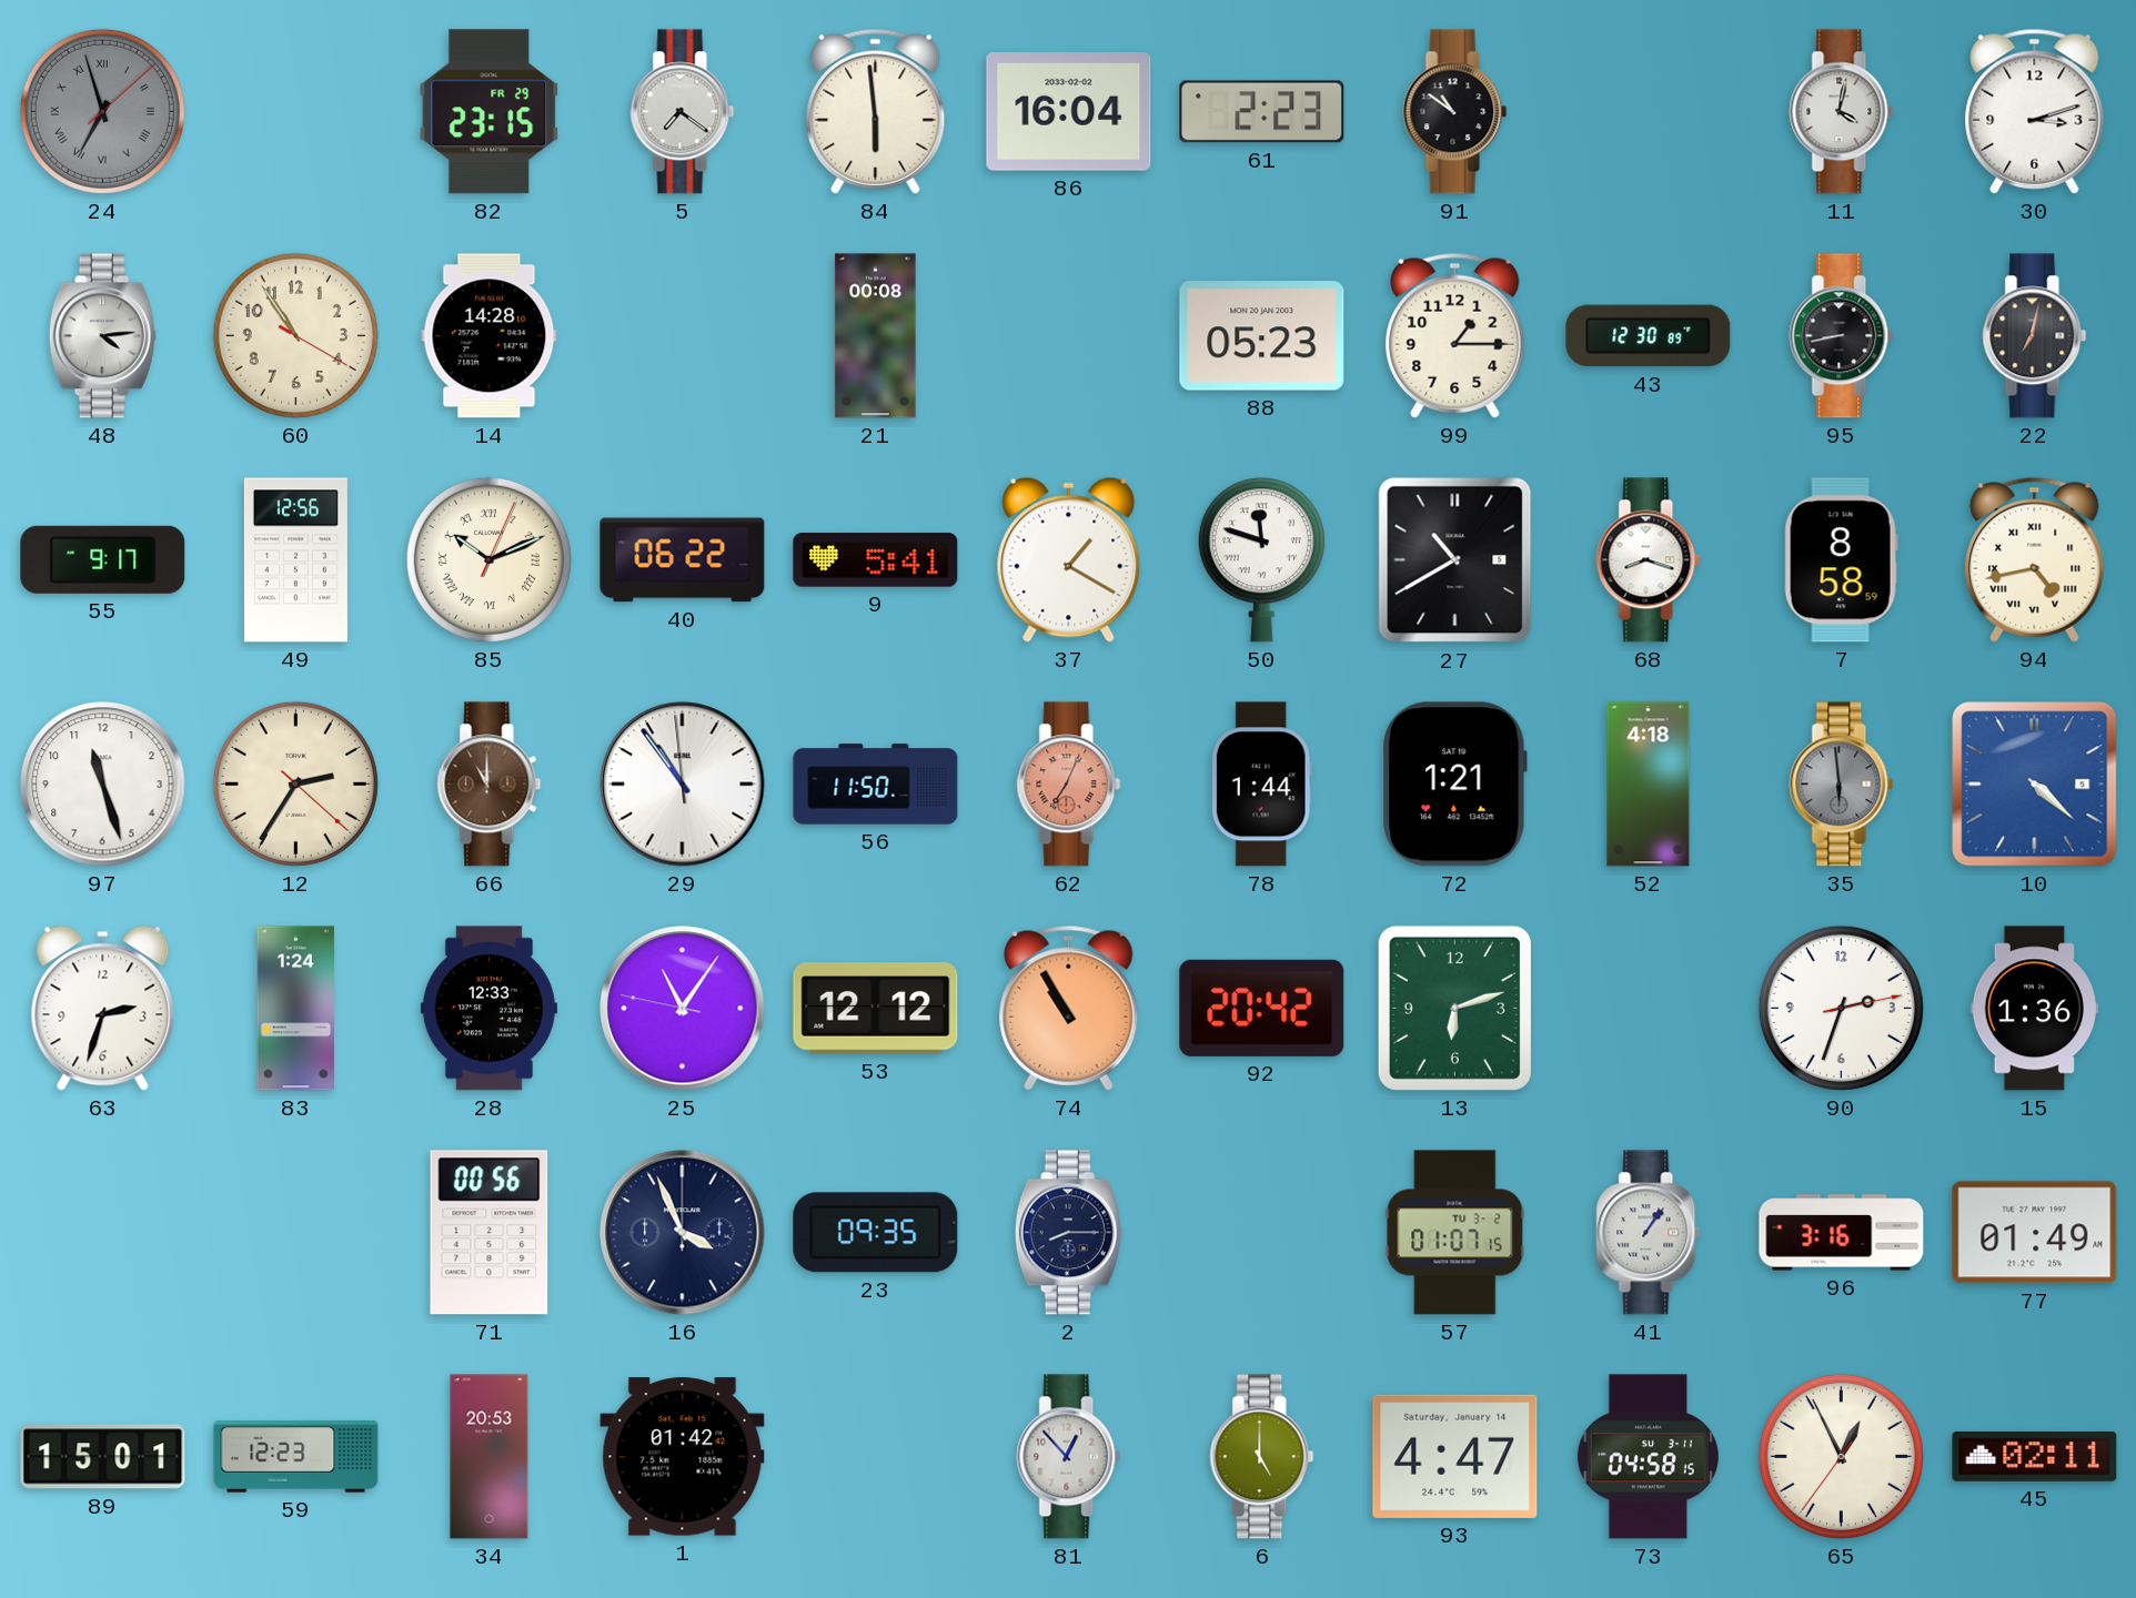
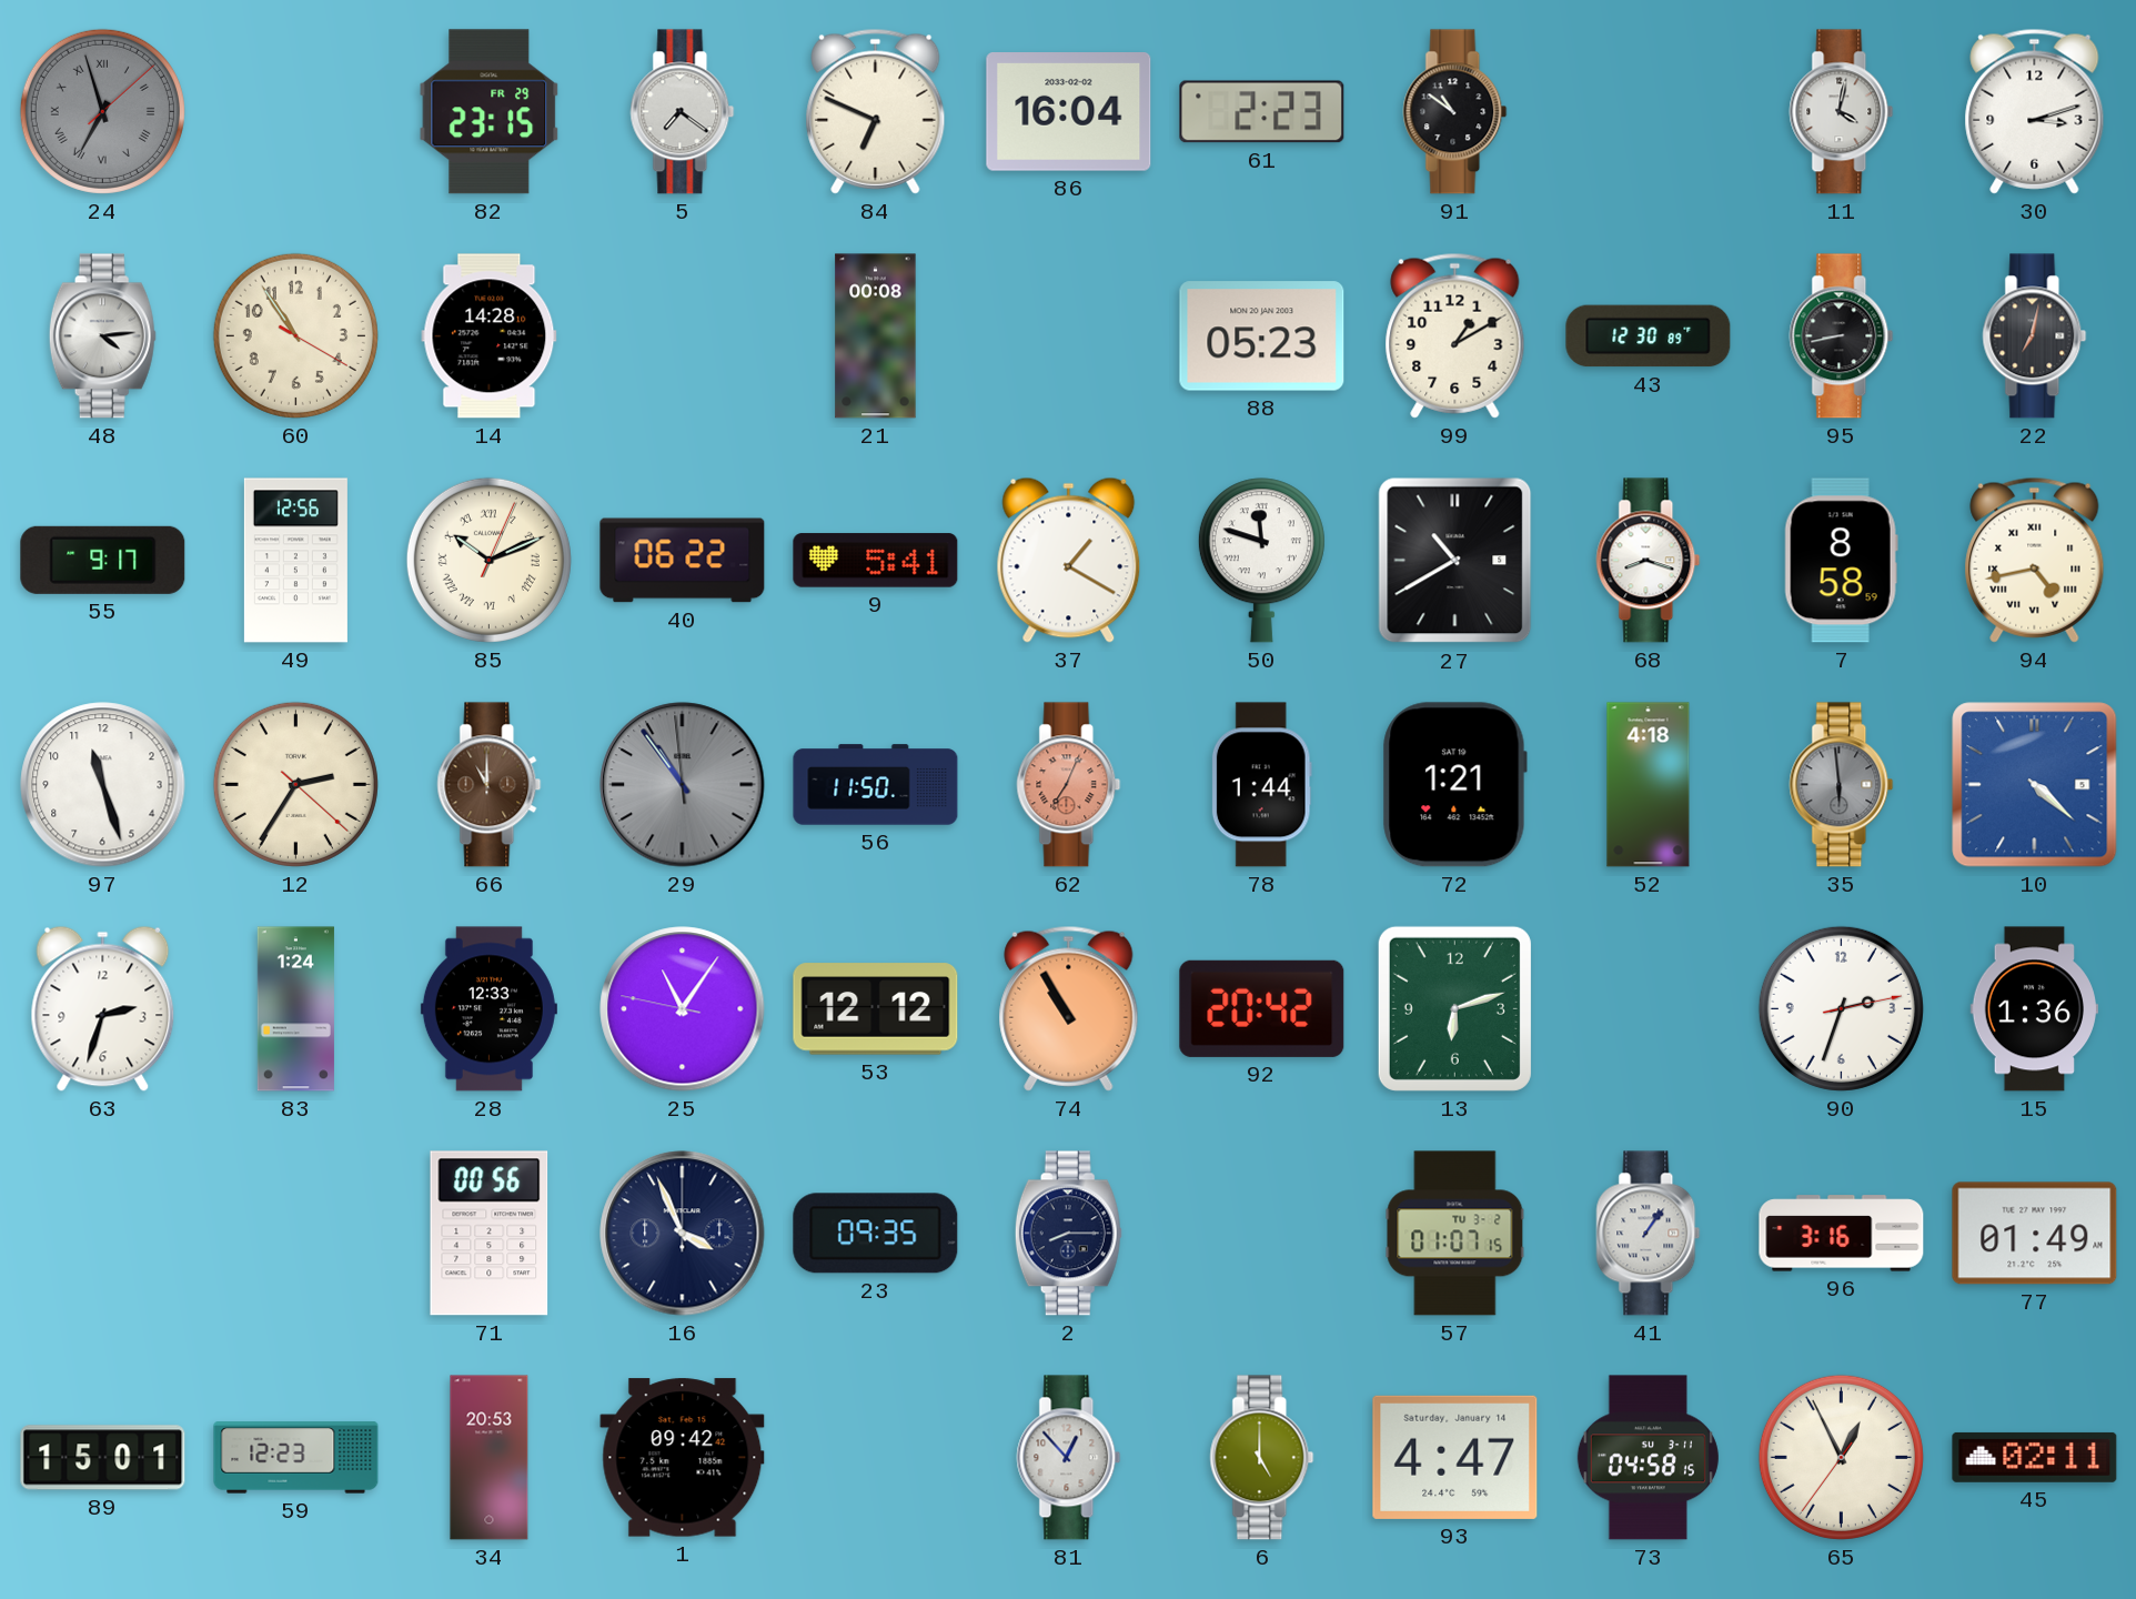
84: 5:59 -> 6:49 (876, 111)
99: 1:15 -> 1:10 (1455, 335)
29 dial: white -> grey (683, 785)
1: 01:42 -> 09:42 (683, 1458)
